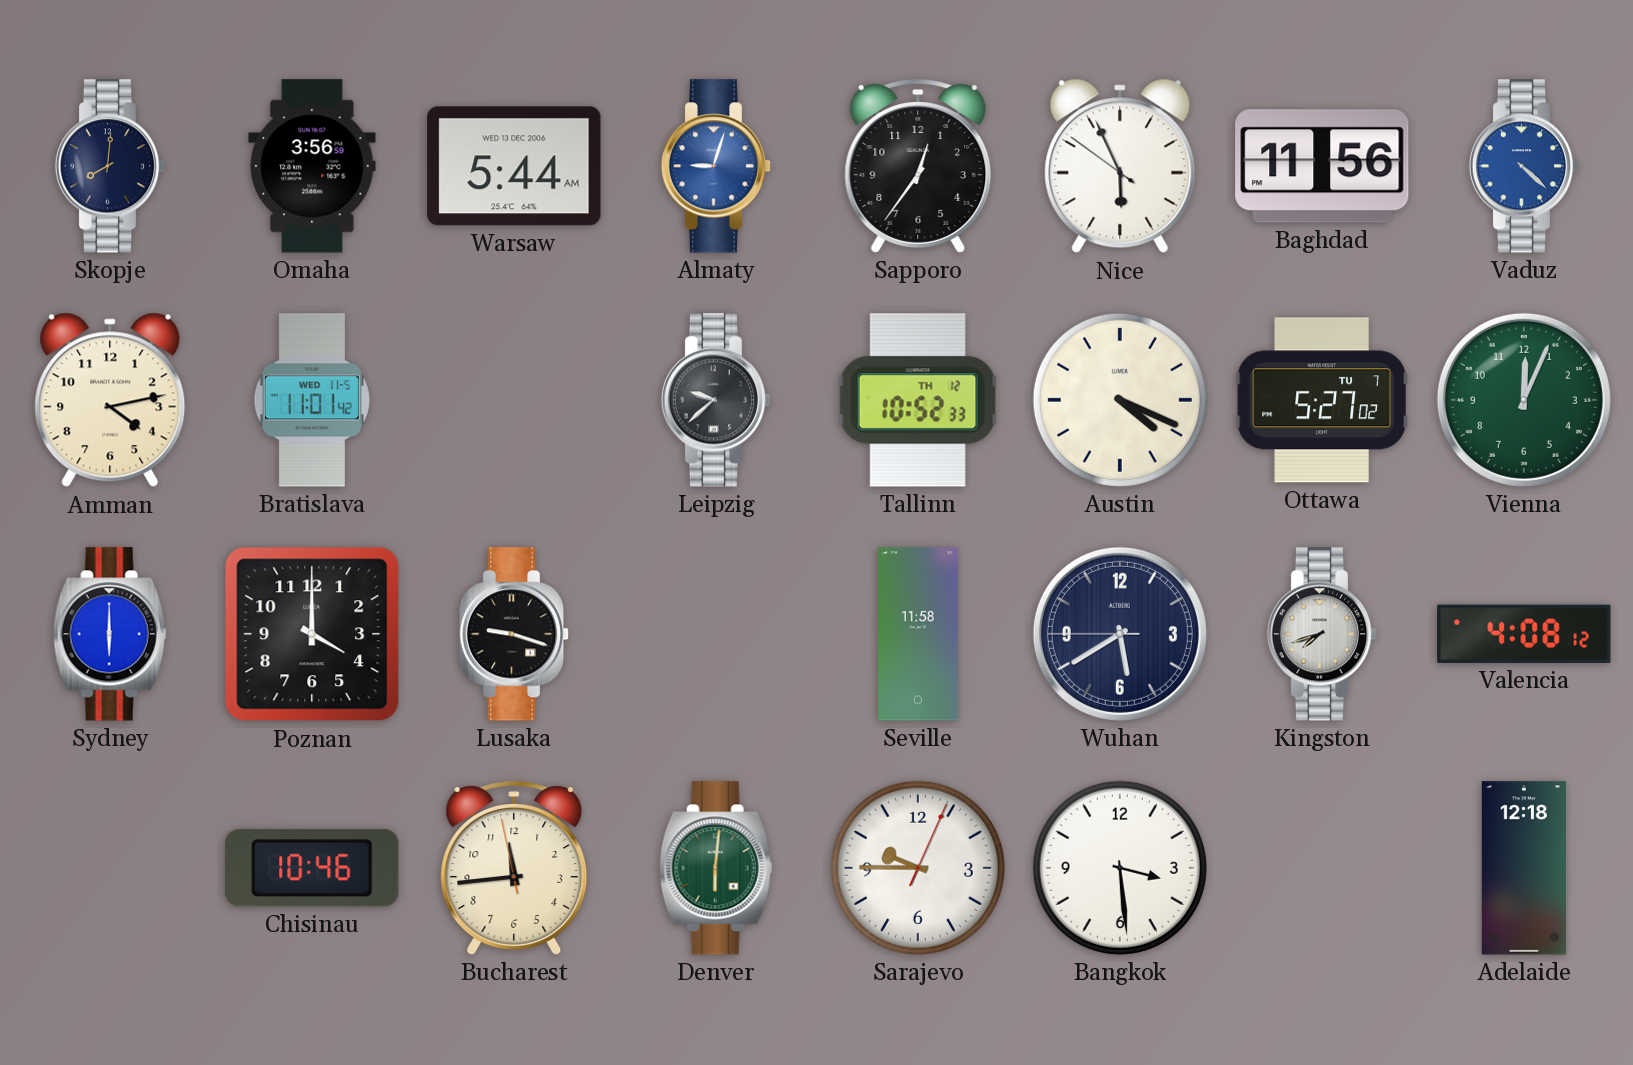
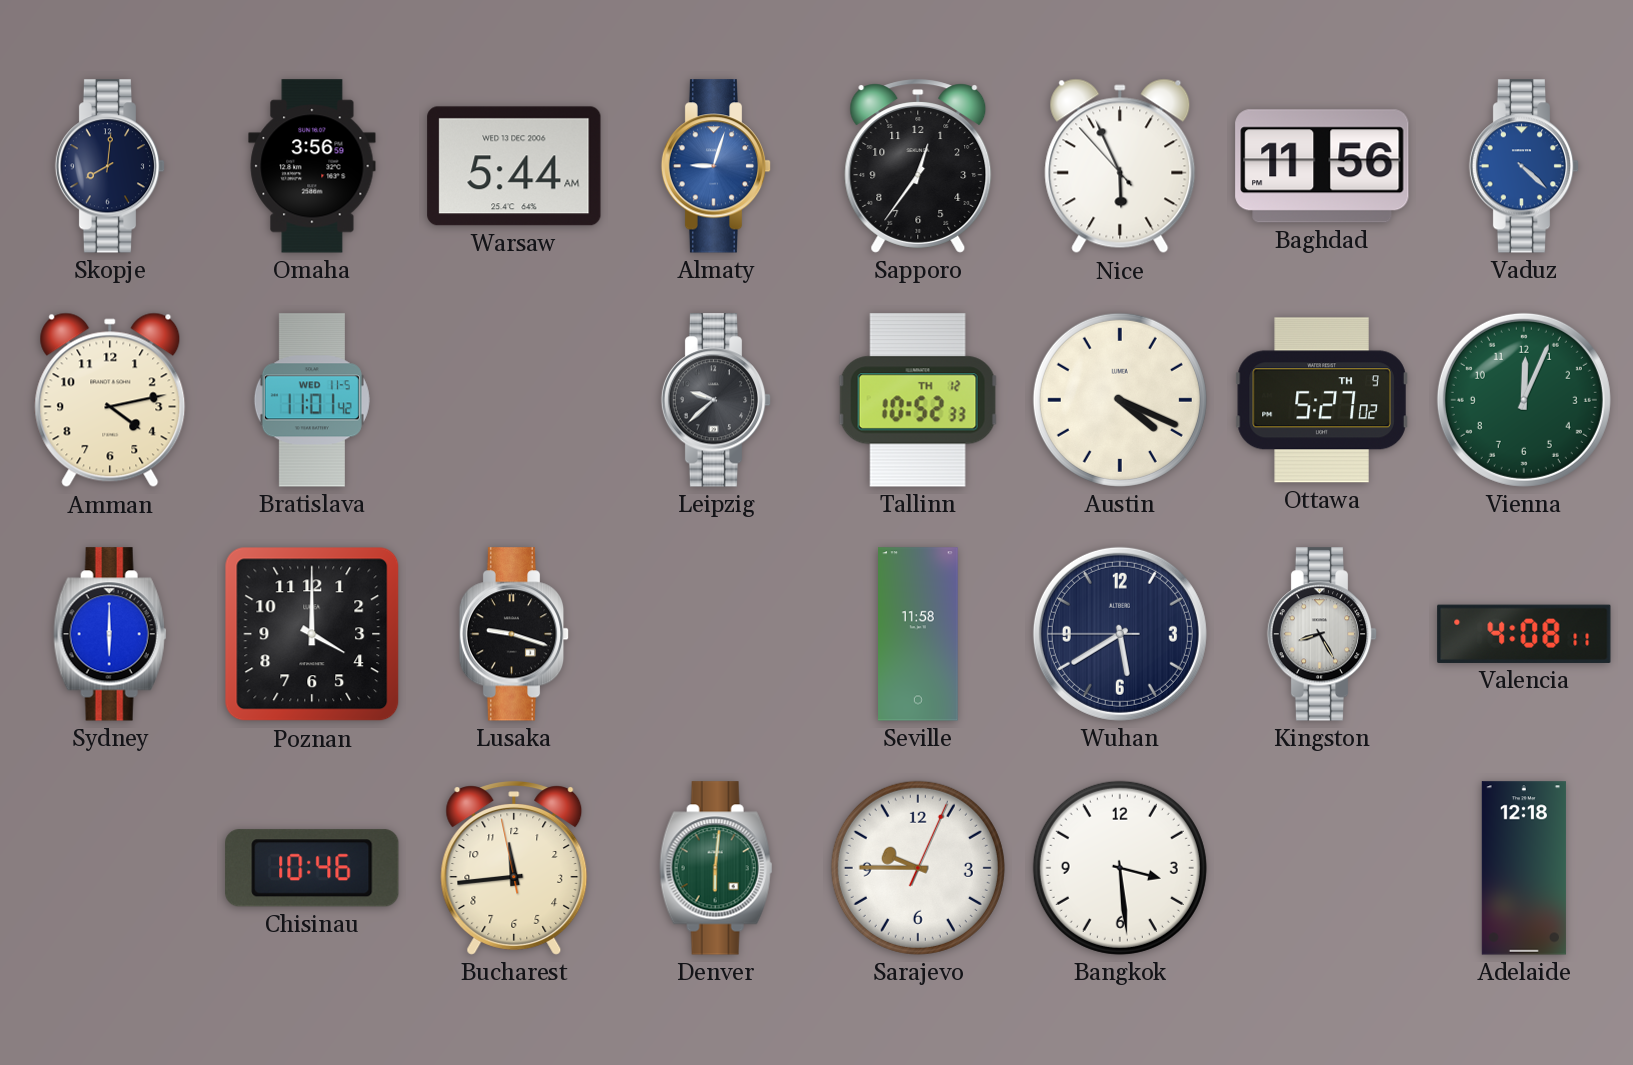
Nice: 5:55:51 -> 5:55:53 (1120, 166)
Ottawa date: TU 7 -> TH 9 (1322, 400)
Kingston: 7:42 -> 8:25 (1322, 634)
Valencia: 4:08:12 -> 4:08:11 (1524, 634)
